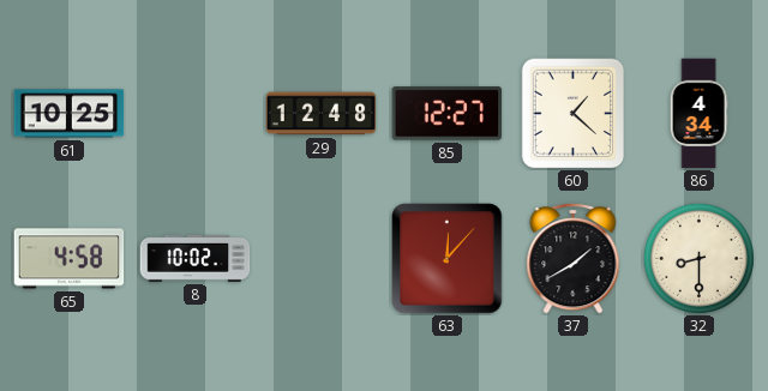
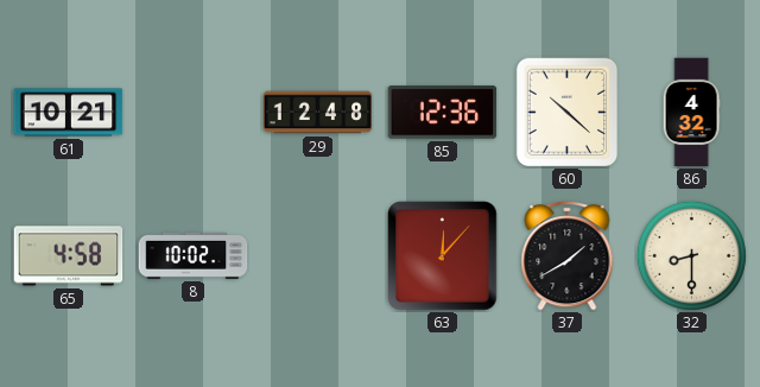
61: 10:25 -> 10:21 (69, 113)
85: 12:27 -> 12:36 (443, 113)
60: 1:22 -> 10:22 (568, 112)
86: 4:34 -> 4:32 (691, 113)
